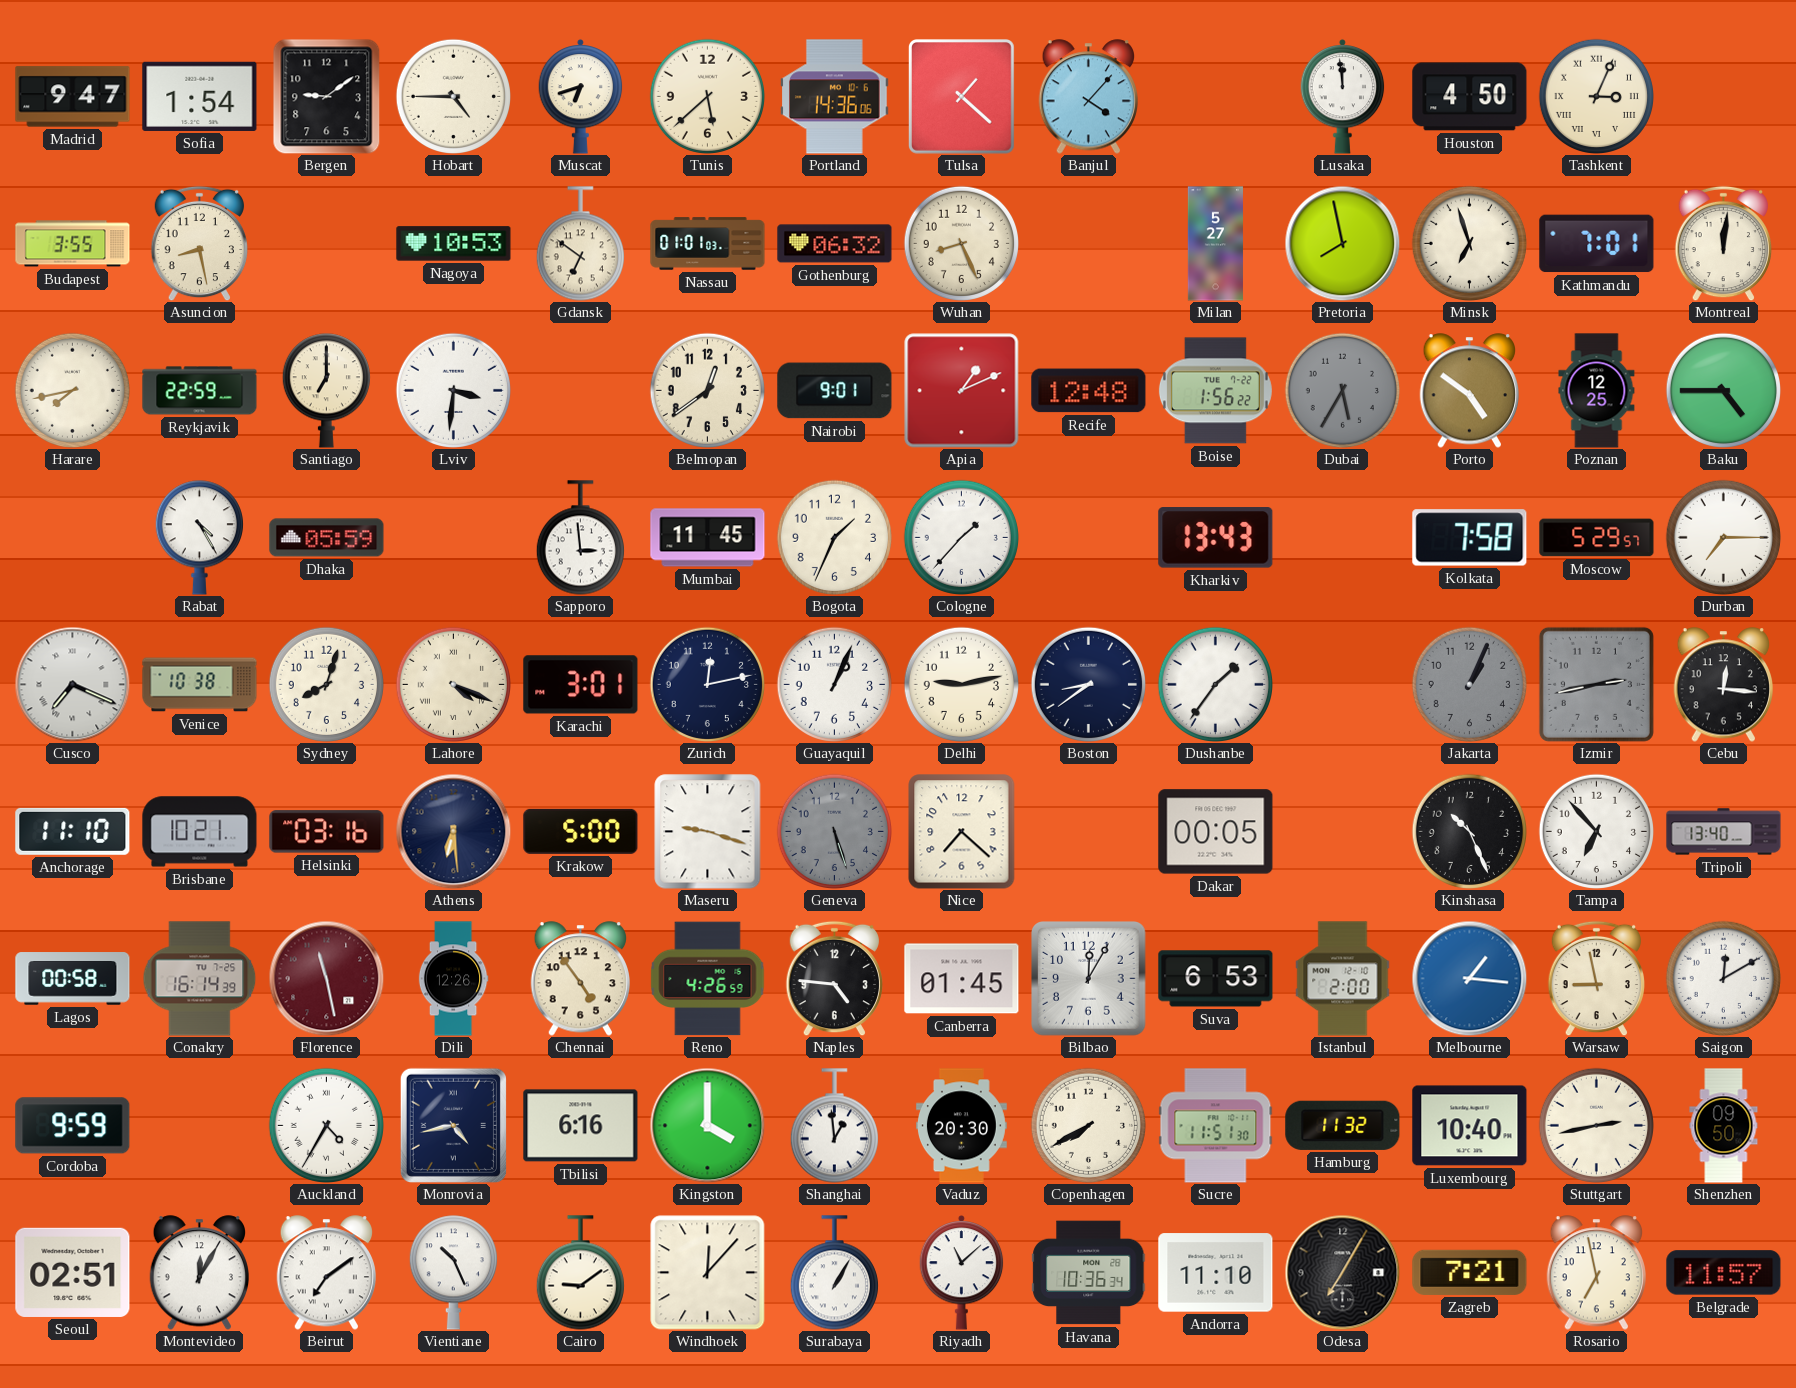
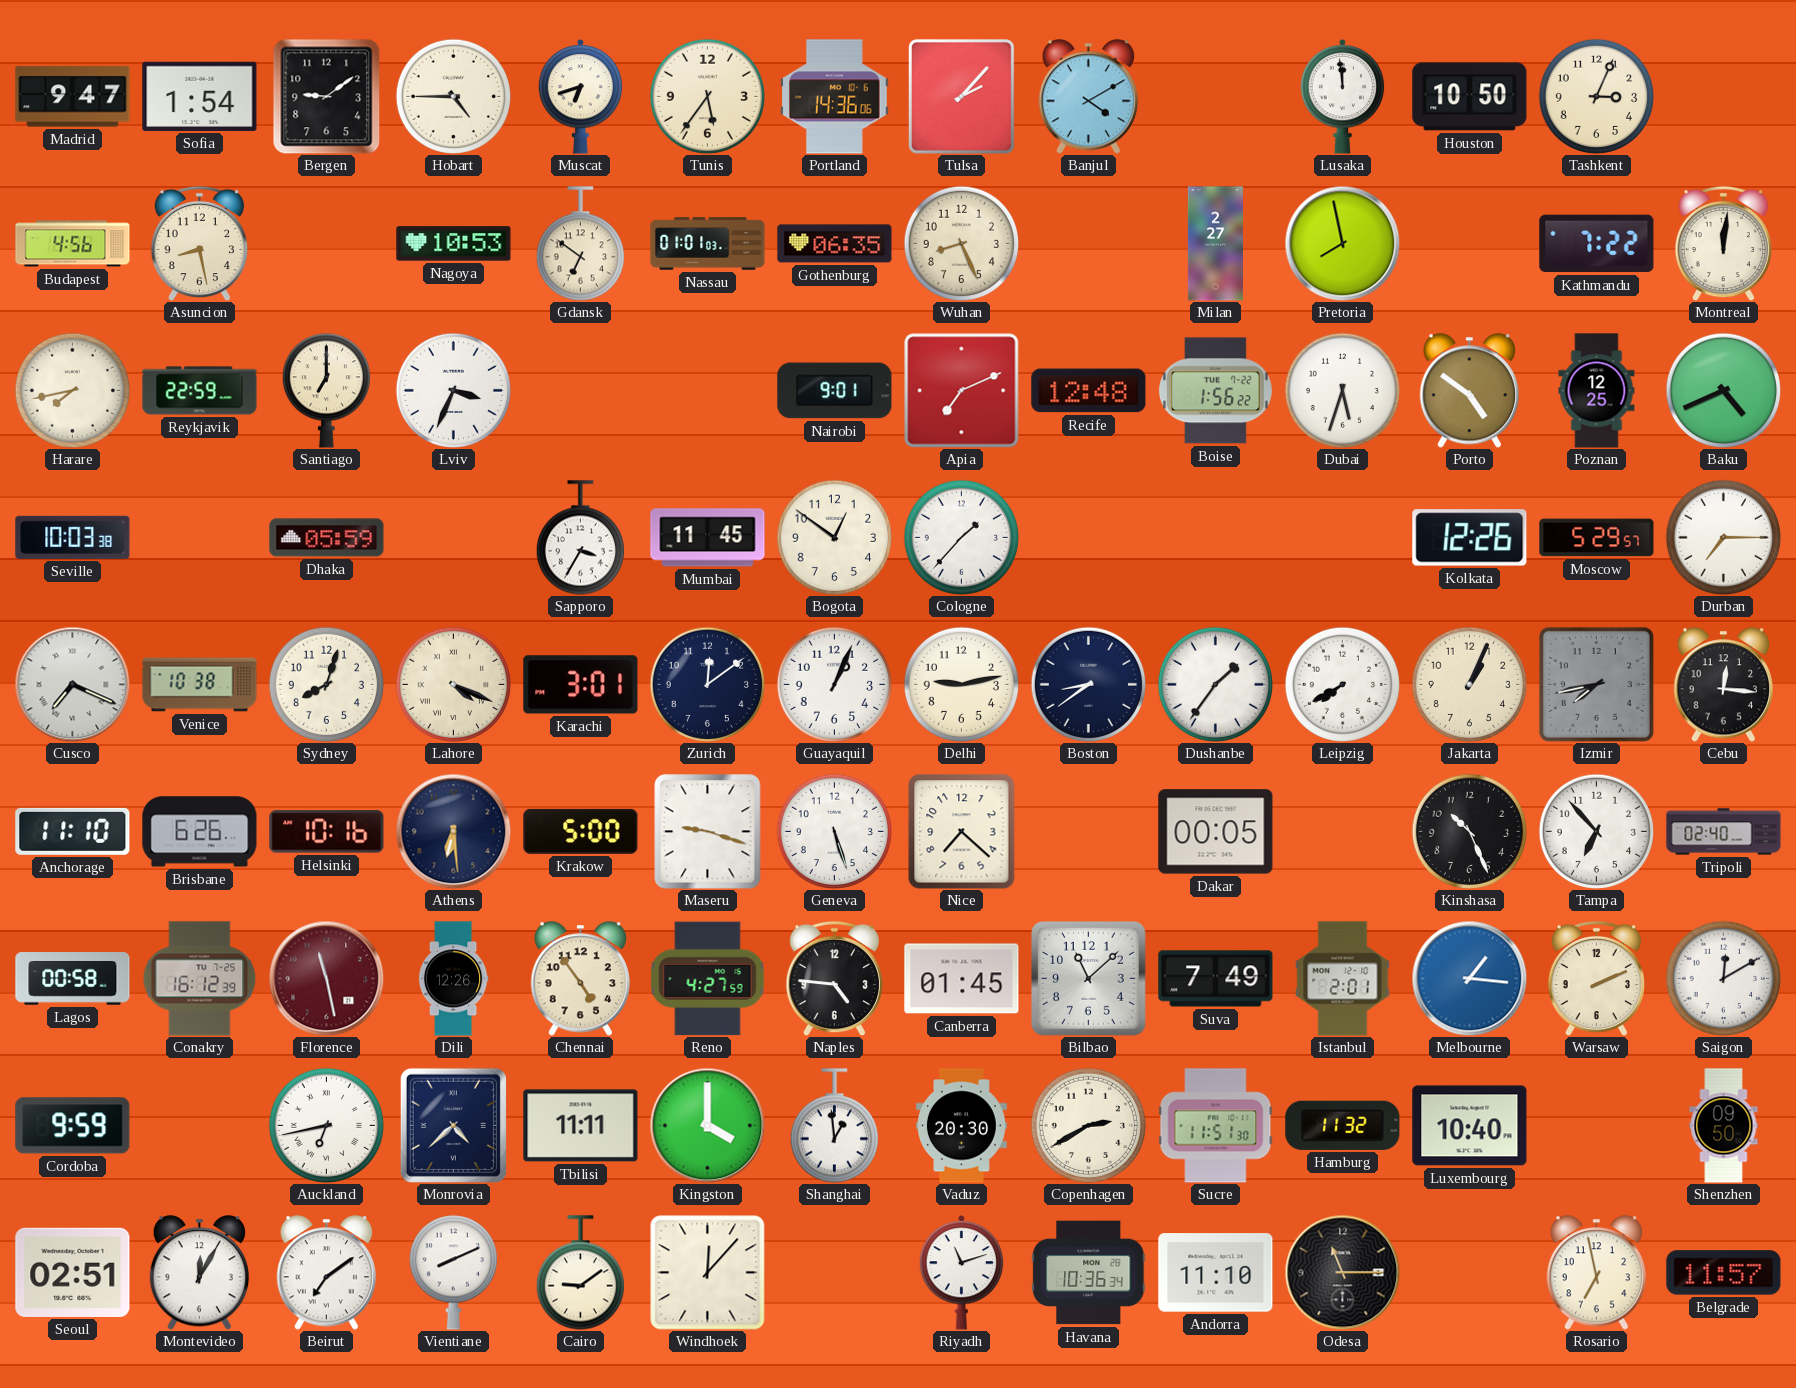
Tunis: 5:38 -> 5:36 (707, 96)
Tulsa: 1:22 -> 2:07 (962, 97)
Banjul: 4:07 -> 4:10 (1088, 97)
Houston: 4:50 -> 10:50 (1470, 97)
Tashkent numerals: Roman -> Arabic (1596, 96)
Budapest: 3:55 -> 4:56 (73, 244)
Gothenburg: 06:32 -> 06:35 (835, 244)
Milan: 5:27 -> 2:27 (1215, 244)
Minsk: 6:57 -> none (1469, 243)
Kathmandu: 7:01 -> 7:22 (1597, 244)
Lviv: 3:31 -> 3:34 (453, 390)
Belmopan: 12:39 -> none (707, 390)
Apia: 1:11 -> 7:11 (962, 391)
Dubai: 5:35 -> 5:33 (1342, 390)
Dubai dial: grey -> white (1342, 390)
Baku: 4:45 -> 4:41 (1723, 390)
Seville: none -> 10:03 (73, 537)
Rabat: 4:25 -> none (199, 538)
Sapporo: 2:59 -> 3:35 (580, 538)
Bogota: 1:34 -> 12:51 (834, 537)
Kharkiv: 13:43 -> none (1216, 538)
Kolkata: 7:58 -> 12:26 (1470, 538)
Zurich: 12:13 -> 12:09 (707, 684)
Leipzig: none -> 7:40 (1342, 684)
Jakarta dial: grey -> cream (1469, 684)
Izmir: 2:43 -> 7:43 (1596, 684)
Brisbane: 10:21 -> 6:26 (200, 832)
Helsinki: 03:16 -> 10:16 (327, 832)
Geneva dial: grey -> white (834, 831)
Tripoli: 13:40 -> 02:40 (1724, 832)
Conakry: 16:14 -> 16:12 (200, 979)
Reno: 4:26 -> 4:27 (708, 979)
Bilbao: 12:05 -> 11:08 (1089, 979)
Suva: 6:53 -> 7:49 (1216, 979)
Istanbul: 2:00 -> 2:01 (1343, 979)
Warsaw: 8:58 -> 2:11 (1596, 978)
Auckland: 4:35 -> 6:43 (326, 1125)
Monrovia: 4:43 -> 4:38 (453, 1125)
Tbilisi: 6:16 -> 11:11 (581, 1126)
Copenhagen: 7:40 -> 2:40 (1088, 1125)
Stuttgart: 2:43 -> none (1596, 1125)
Vientiane: 10:26 -> 8:11 (453, 1273)
Surabaya: 1:05 -> none (834, 1273)
Riyadh: 11:08 -> 11:12 (962, 1272)
Odesa: 7:05 -> 11:15 (1342, 1272)
Zagreb: 7:21 -> none (1470, 1272)
